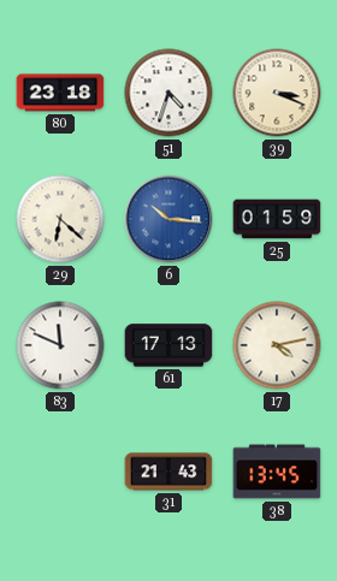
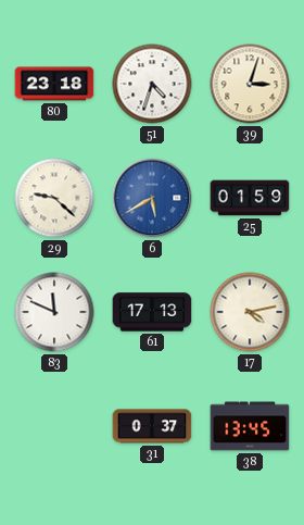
39: 3:19 -> 3:03 (250, 84)
29: 6:22 -> 9:22 (54, 198)
6: 10:16 -> 5:40 (152, 198)
31: 21:43 -> 0:37 (152, 426)
